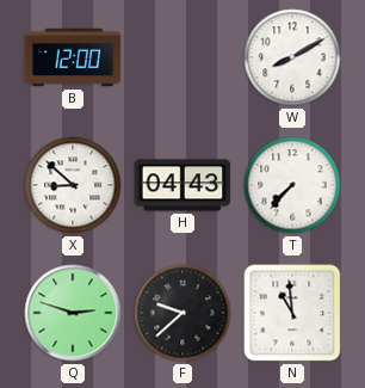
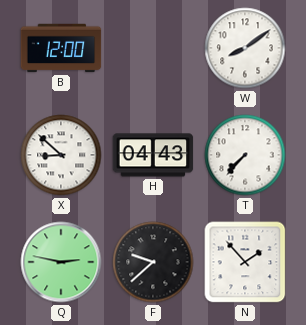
W: 8:10 -> 8:09 (245, 48)
Q: 2:48 -> 2:47 (61, 262)
N: 10:59 -> 1:53 (245, 262)
